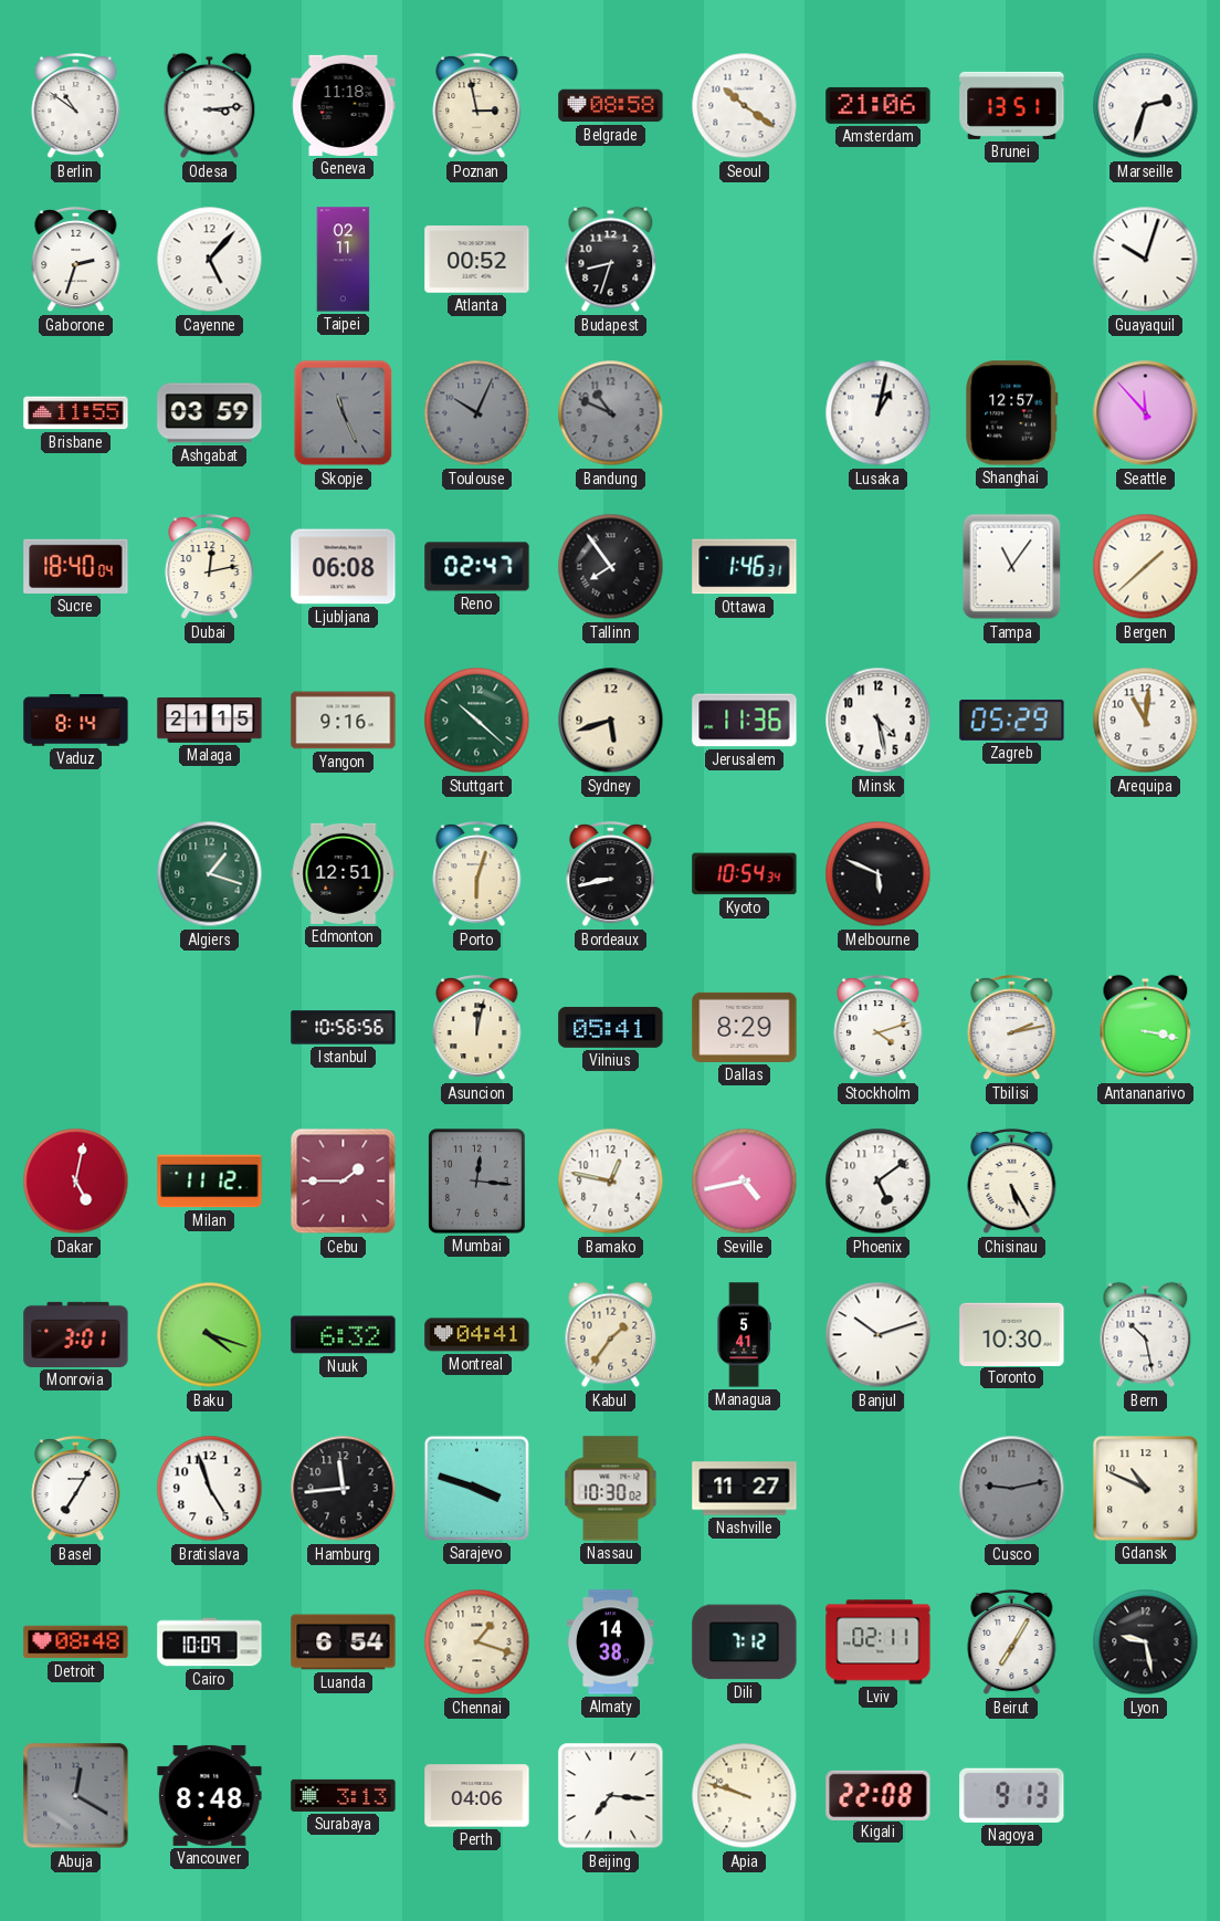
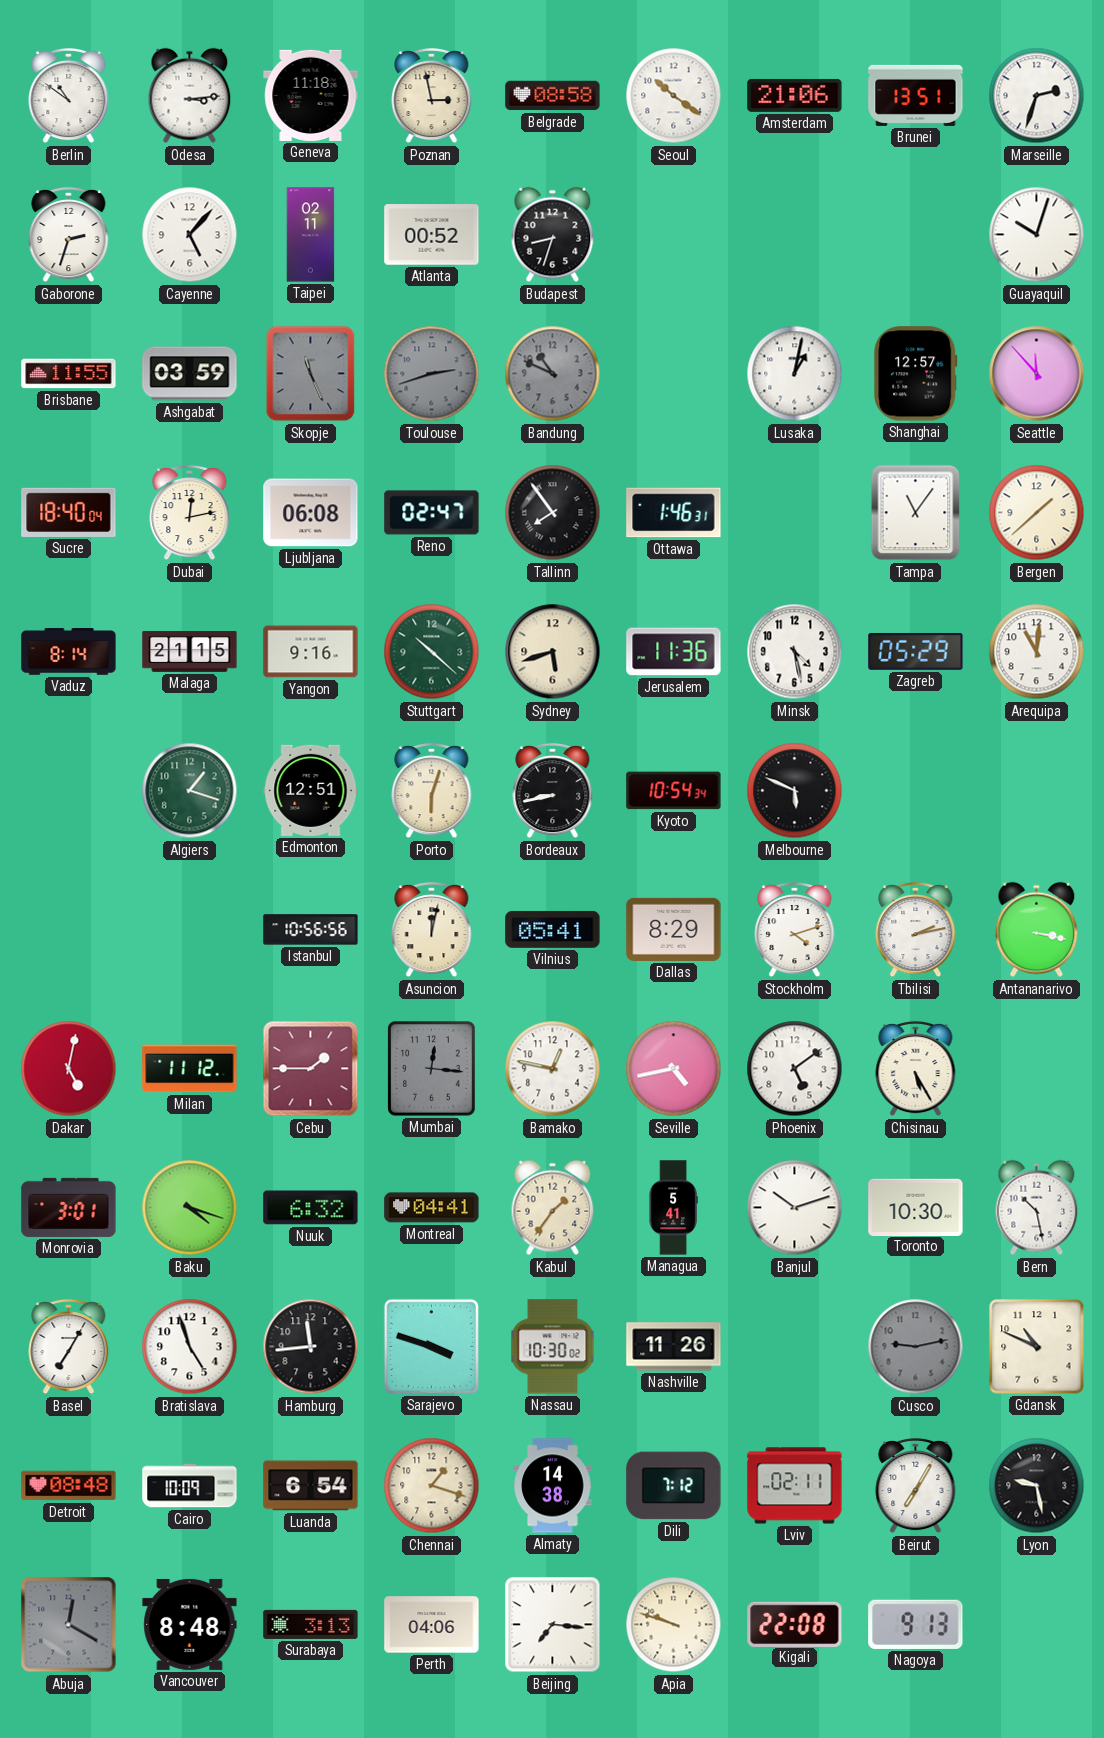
Toulouse: 10:04 -> 2:42 (432, 374)
Nashville: 11:27 -> 11:26 (674, 1347)
